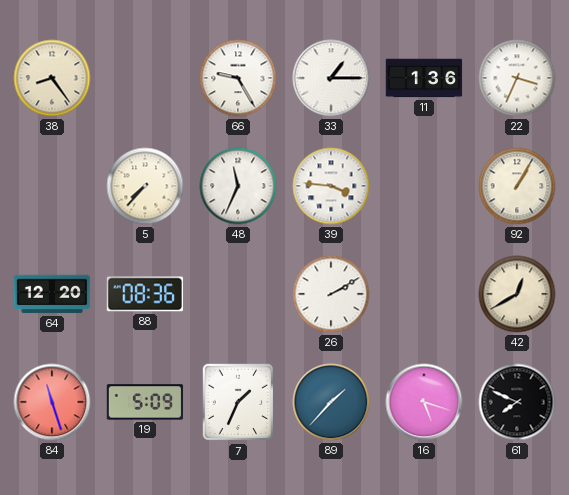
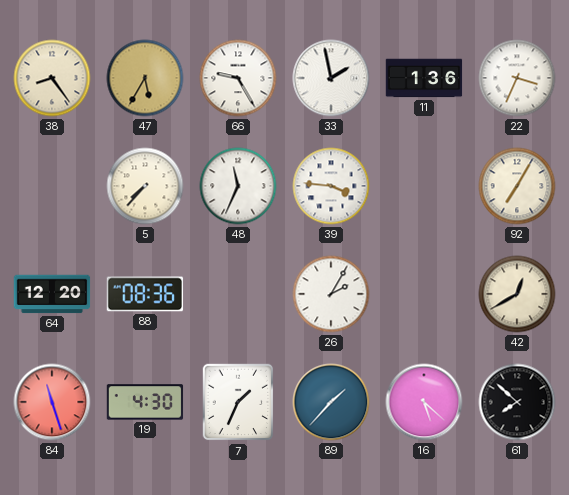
47: none -> 5:35 (145, 78)
33: 1:15 -> 1:58 (331, 78)
92: 1:05 -> 7:05 (517, 186)
26: 2:10 -> 2:05 (331, 294)
19: 5:09 -> 4:30 (145, 402)
16: 5:18 -> 5:22 (424, 402)
61: 7:49 -> 7:52 (517, 402)
